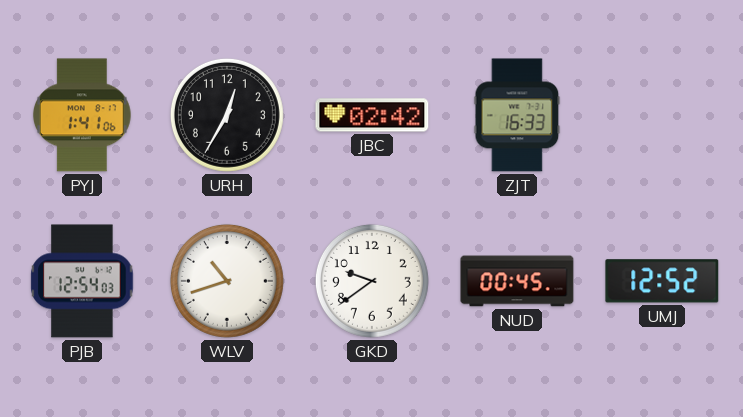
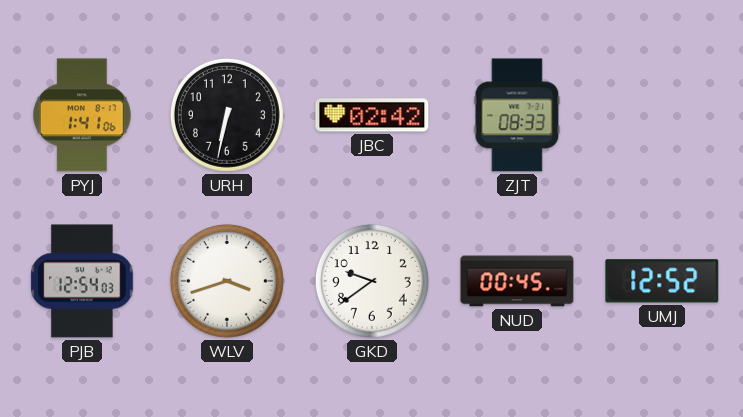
URH: 12:35 -> 6:32 (227, 115)
ZJT: 16:33 -> 08:33 (517, 115)
WLV: 10:42 -> 3:42 (227, 281)
